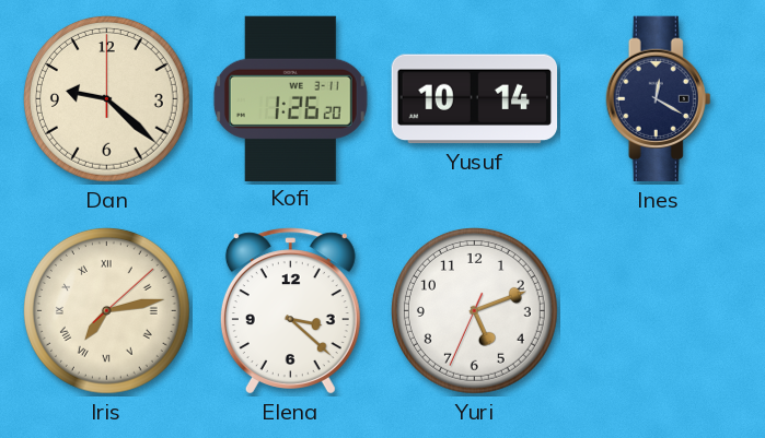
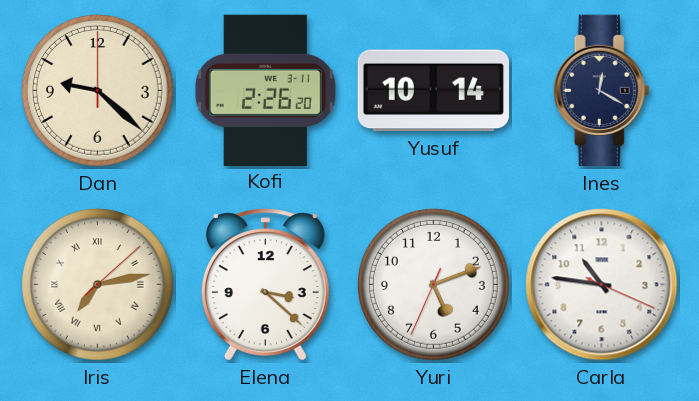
Kofi: 1:26 -> 2:26 (265, 90)
Carla: none -> 10:46 (602, 285)
